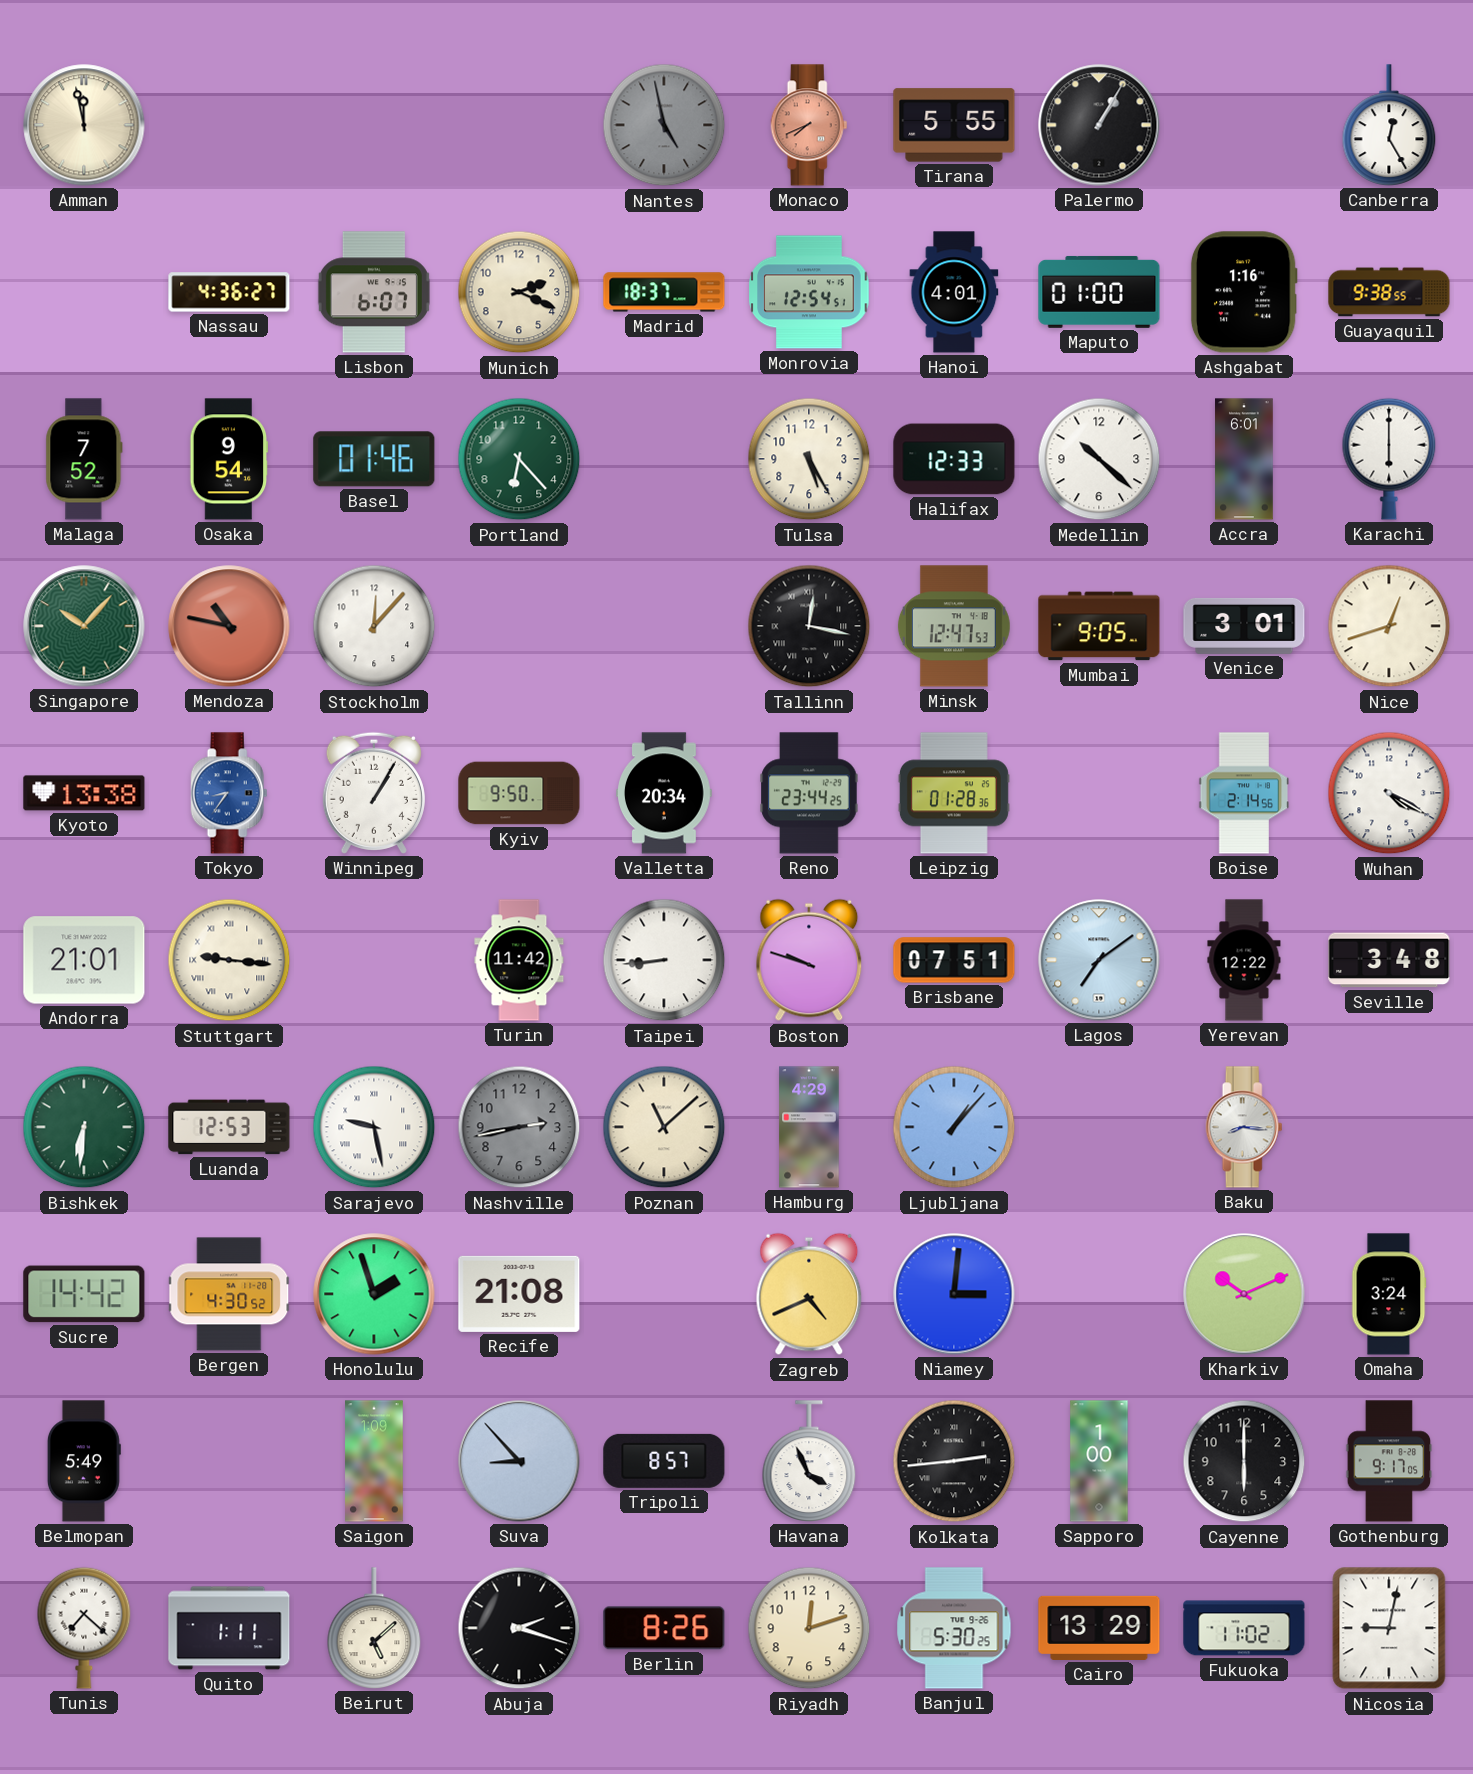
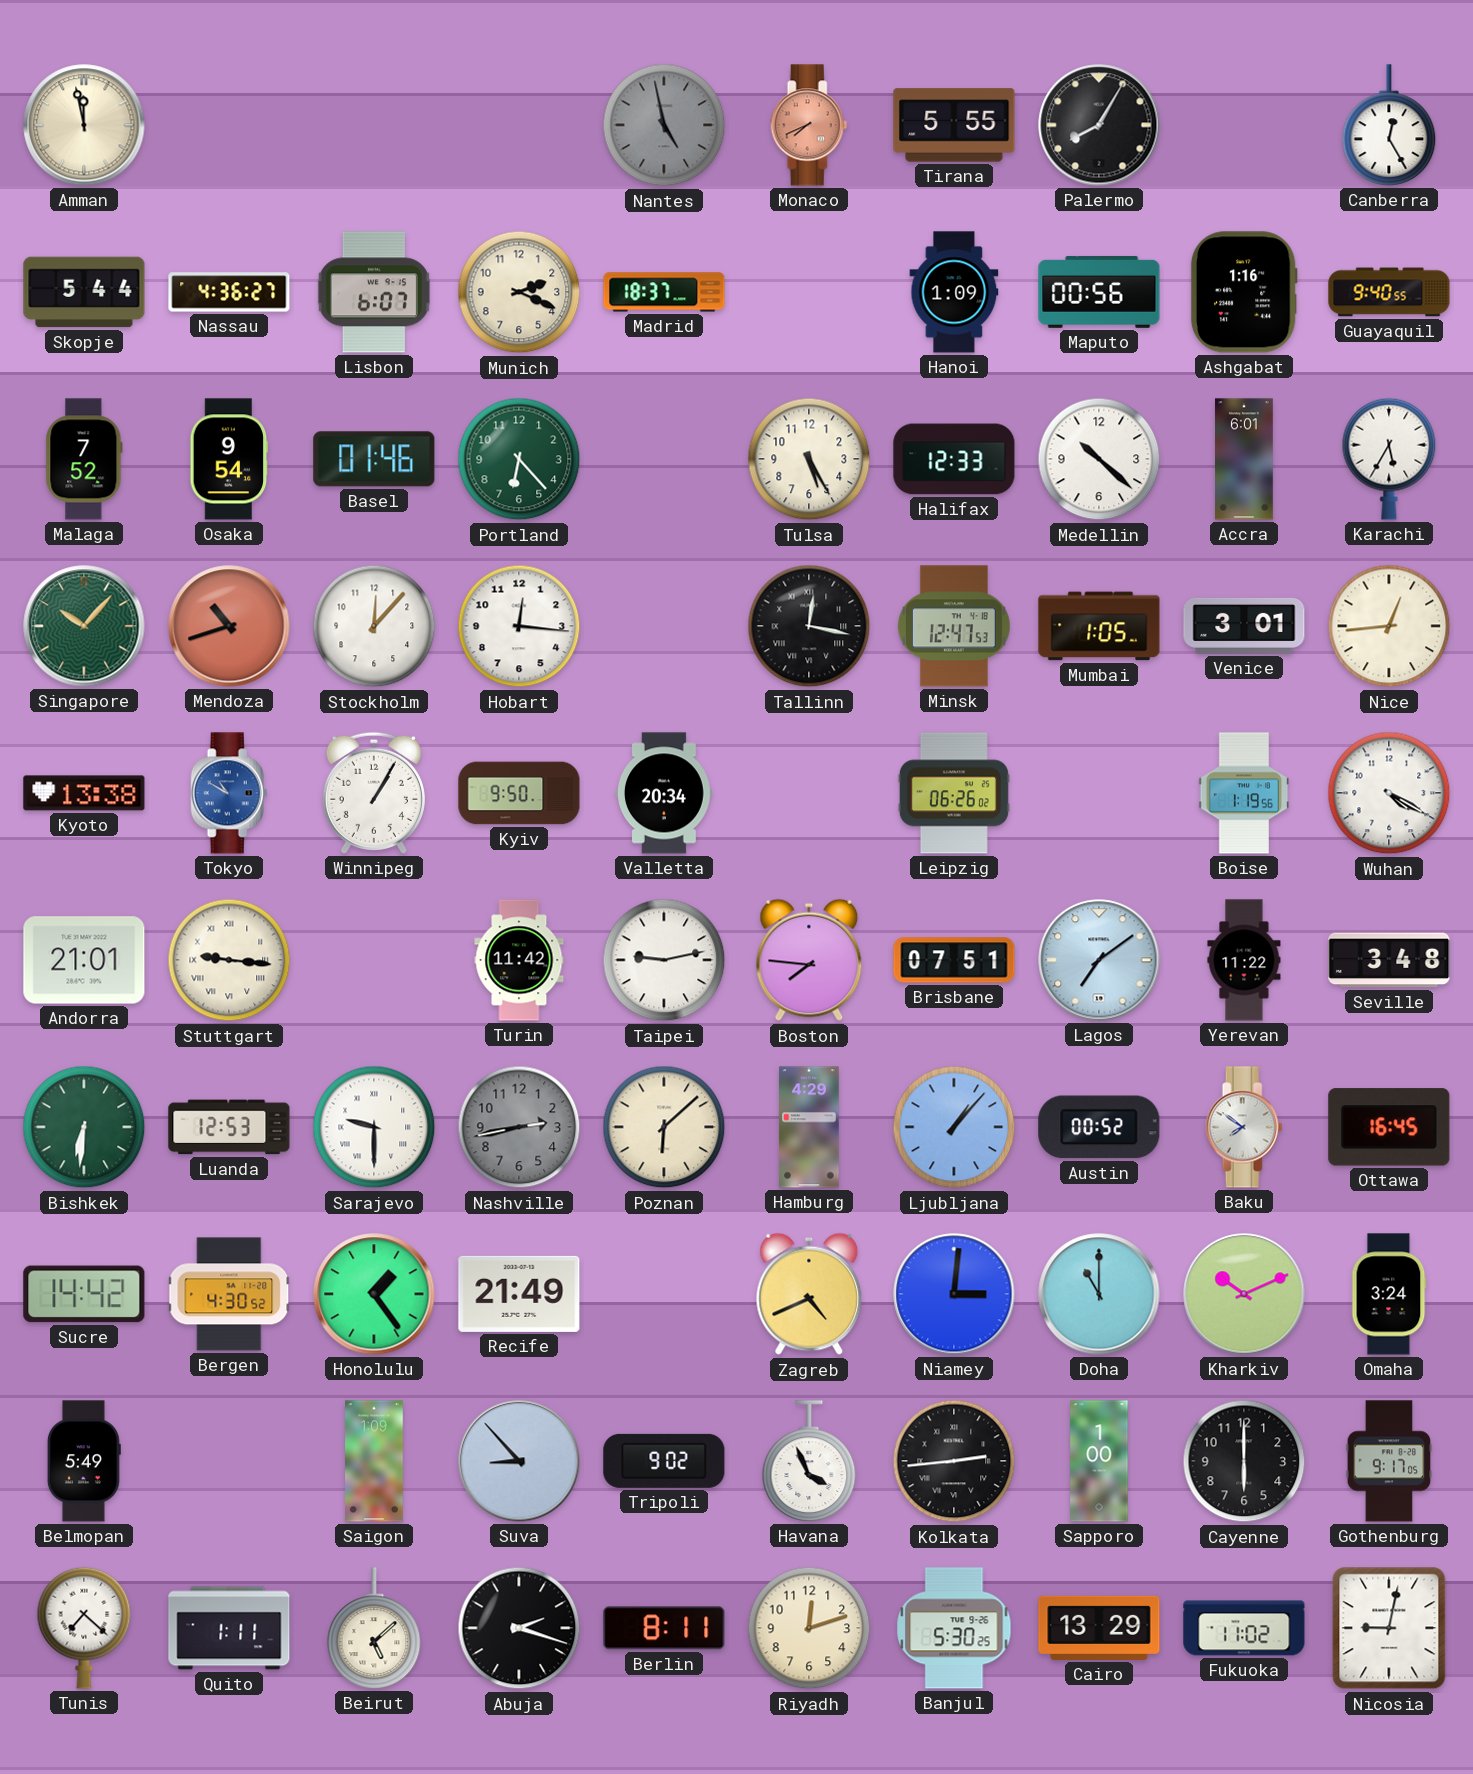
Palermo: 1:05 -> 8:05 (1099, 125)
Skopje: none -> 5:44 (84, 292)
Monrovia: 12:54 -> none (809, 292)
Hanoi: 4:01 -> 1:09 (954, 292)
Maputo: 01:00 -> 00:56 (1099, 292)
Guayaquil: 9:38 -> 9:40 (1389, 292)
Karachi: 6:00 -> 5:35 (1389, 459)
Mendoza: 10:47 -> 10:42 (229, 626)
Hobart: none -> 12:16 (519, 626)
Mumbai: 9:05 -> 1:05 (1099, 626)
Nice: 12:42 -> 12:44 (1389, 626)
Tokyo: 8:36 -> 10:50 (229, 793)
Reno: 23:44 -> none (809, 793)
Leipzig: 01:28 -> 06:26 (954, 793)
Boise: 2:14 -> 1:19 (1244, 793)
Taipei: 8:44 -> 9:13 (664, 960)
Boston: 9:48 -> 7:46 (809, 960)
Yerevan: 12:22 -> 11:22 (1244, 960)
Sarajevo: 9:28 -> 9:30 (374, 1127)
Poznan: 11:08 -> 6:08 (664, 1127)
Austin: none -> 00:52 (1099, 1127)
Baku: 8:16 -> 7:51 (1244, 1127)
Ottawa: none -> 16:45 (1389, 1127)
Honolulu: 1:57 -> 1:24 (374, 1294)
Recife: 21:08 -> 21:49 (519, 1294)
Doha: none -> 11:00 (1099, 1294)
Tripoli: 8:57 -> 9:02 (664, 1461)
Berlin: 8:26 -> 8:11 (664, 1628)
